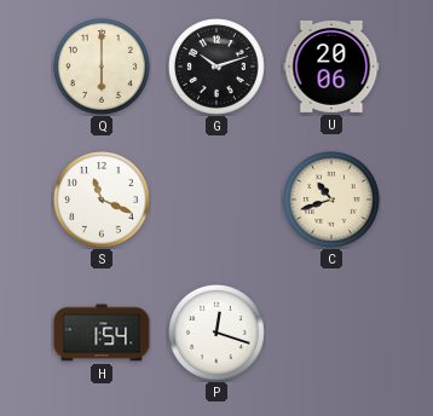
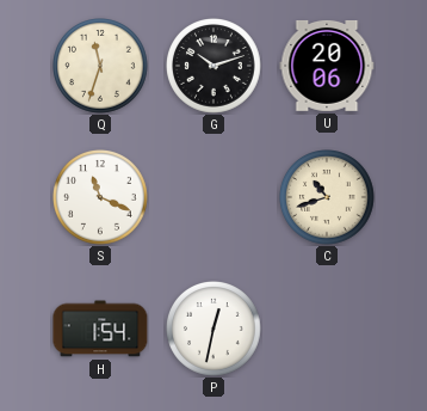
Q: 6:00 -> 11:33 (101, 67)
P: 12:18 -> 12:32 (215, 330)
